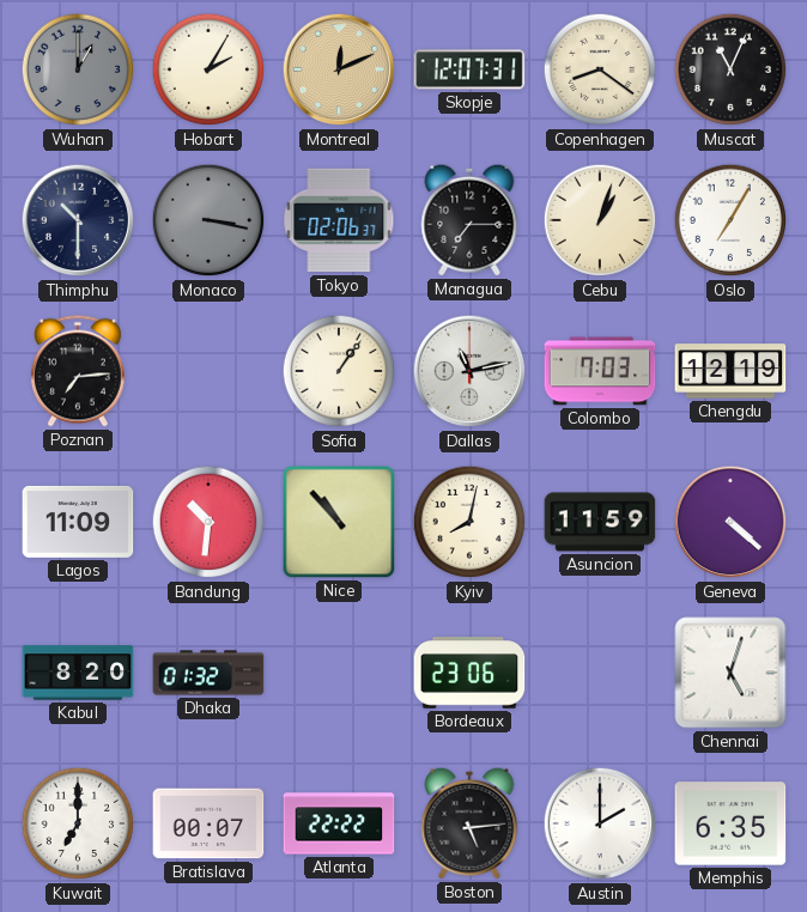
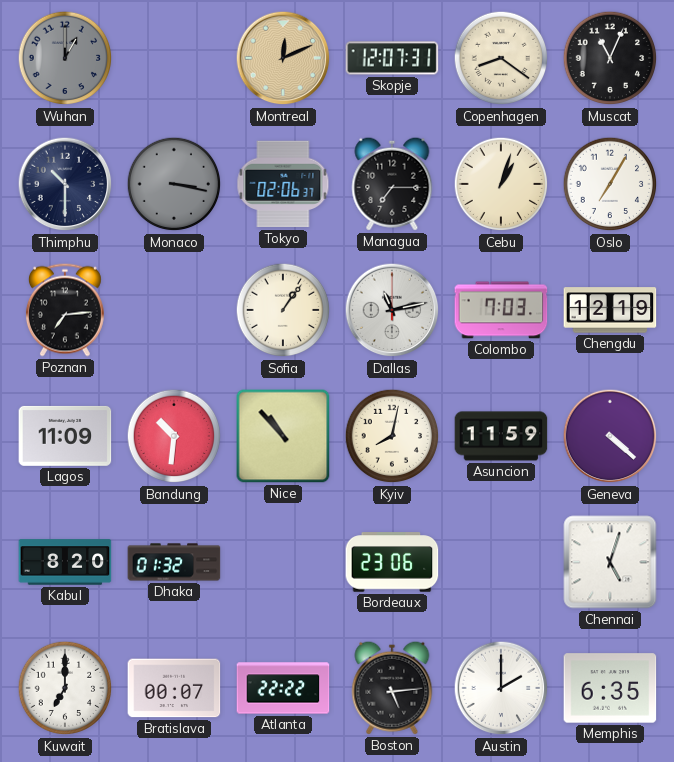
Hobart: 2:05 -> none (208, 69)
